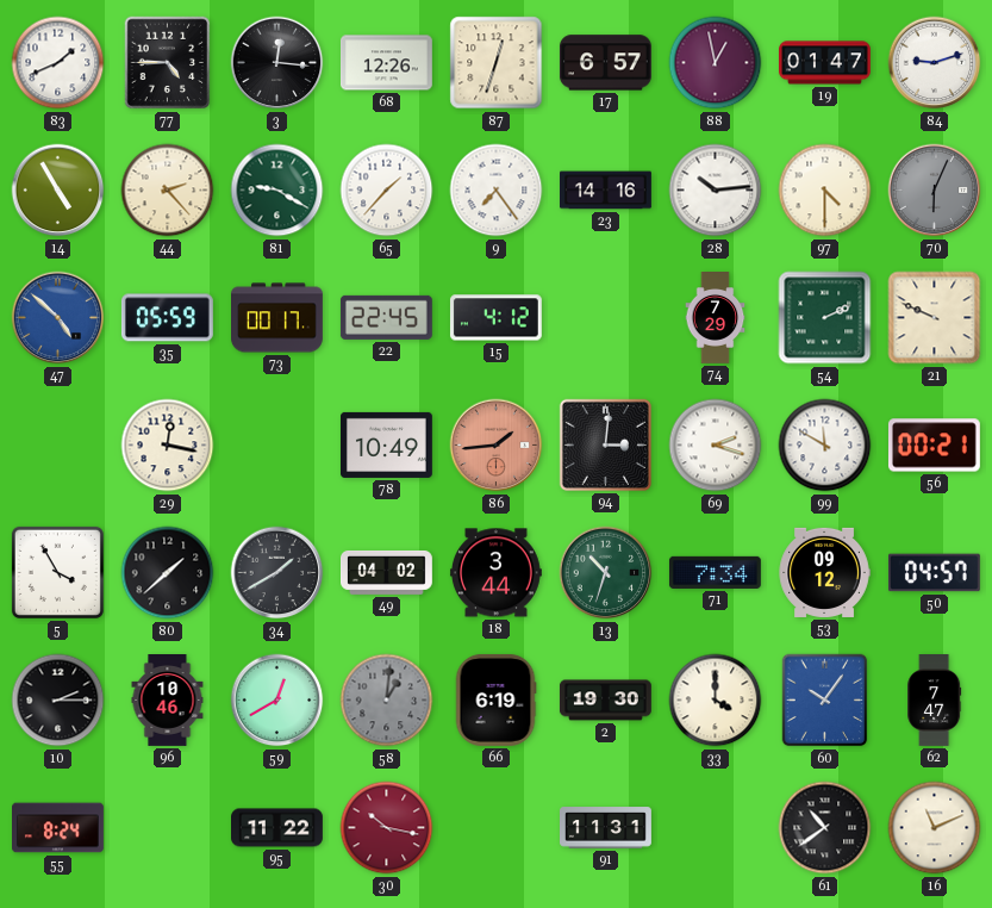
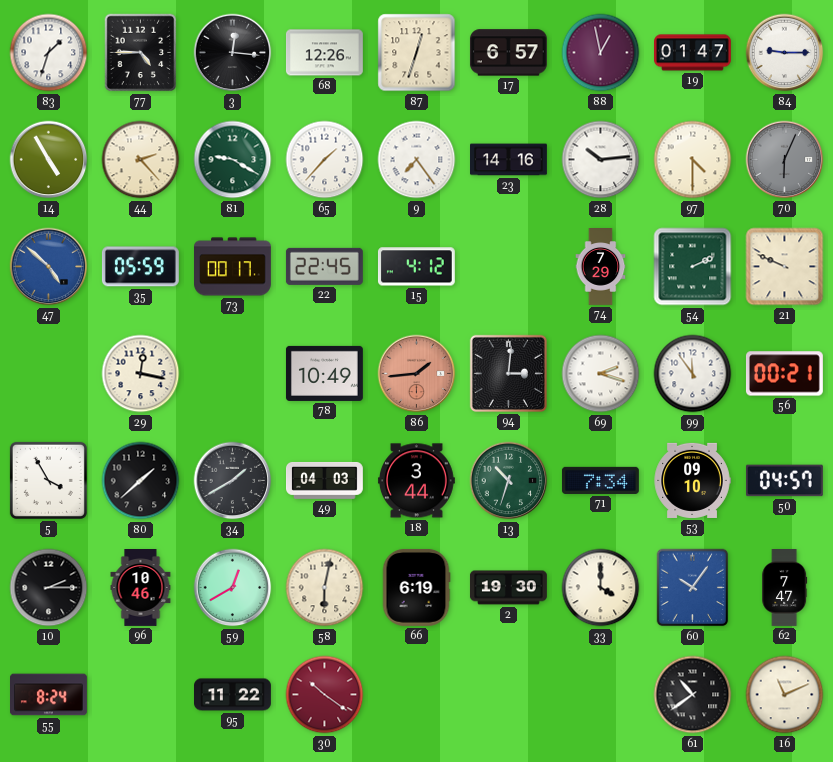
83: 1:41 -> 1:33 (49, 53)
84: 9:12 -> 9:15 (785, 53)
99: 11:50 -> 11:54 (693, 374)
49: 04:02 -> 04:03 (325, 480)
53: 09:12 -> 09:10 (692, 480)
58: 1:01 -> 6:02 (325, 588)
58 dial: grey -> cream (325, 588)
30: 10:17 -> 10:21 (325, 695)
91: 11:31 -> none (606, 828)
